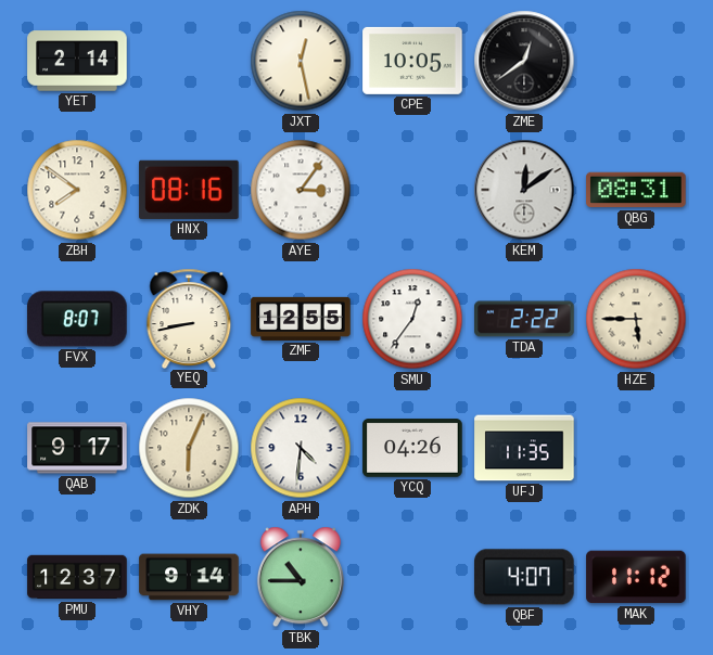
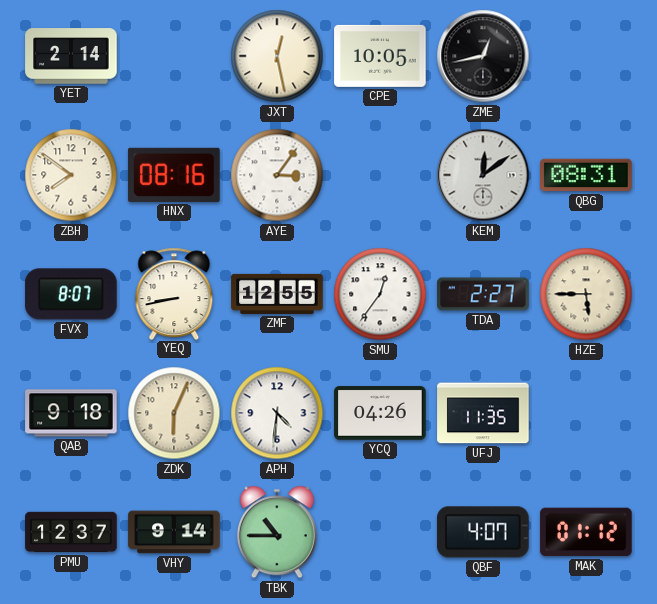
ZME: 12:39 -> 12:43 (483, 56)
TDA: 2:22 -> 2:27 (483, 294)
QAB: 9:17 -> 9:18 (71, 413)
MAK: 11:12 -> 01:12 (586, 532)
